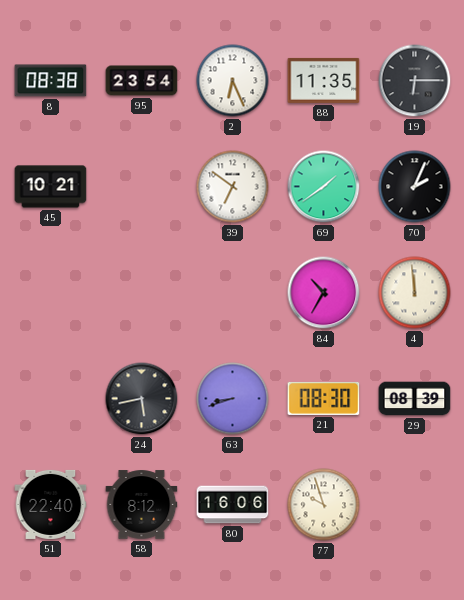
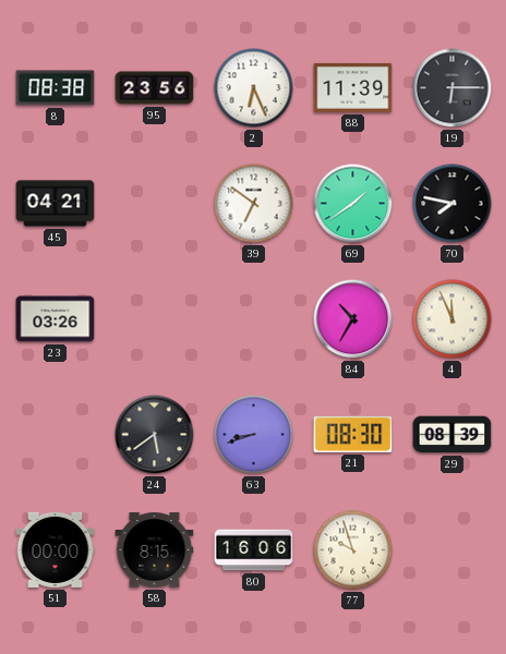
95: 23:54 -> 23:56 (155, 88)
88: 11:35 -> 11:39 (353, 87)
45: 10:21 -> 04:21 (56, 204)
70: 2:04 -> 7:47 (453, 204)
23: none -> 03:26 (56, 319)
4: 11:59 -> 11:56 (453, 319)
24: 5:43 -> 5:39 (155, 435)
51: 22:40 -> 00:00 (56, 549)
58: 8:12 -> 8:15 (155, 550)
